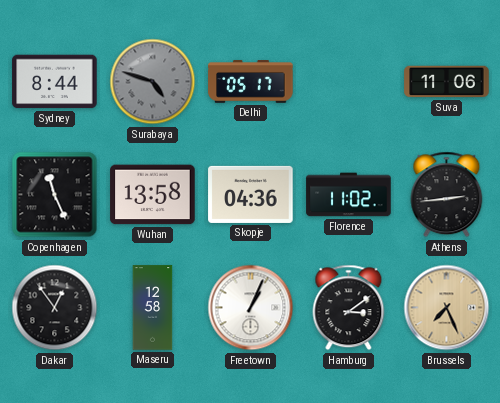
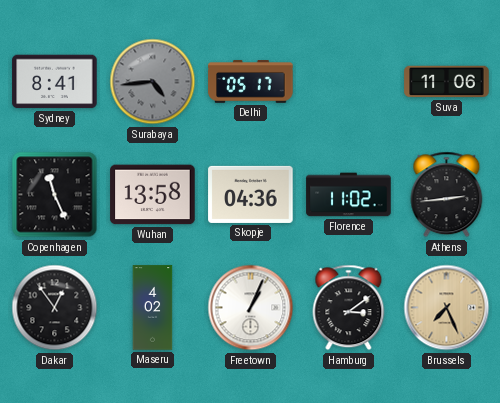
Sydney: 8:44 -> 8:41 (55, 82)
Surabaya: 4:48 -> 4:44 (153, 82)
Maseru: 12:58 -> 4:02 (153, 308)
